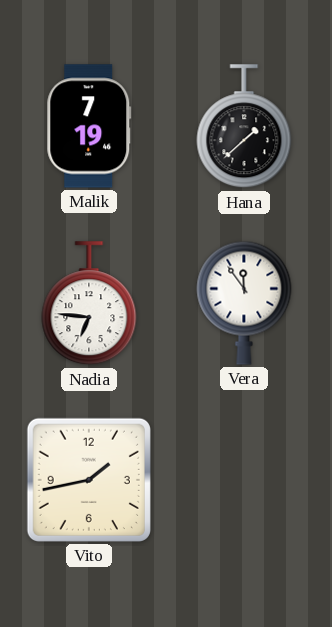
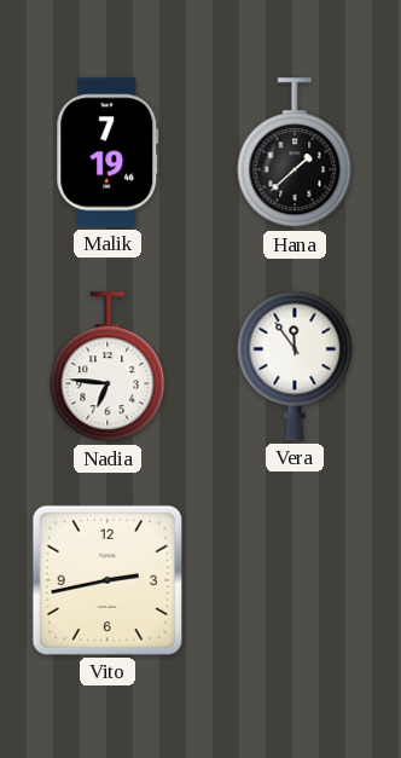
Vito: 1:43 -> 2:43 (107, 580)
